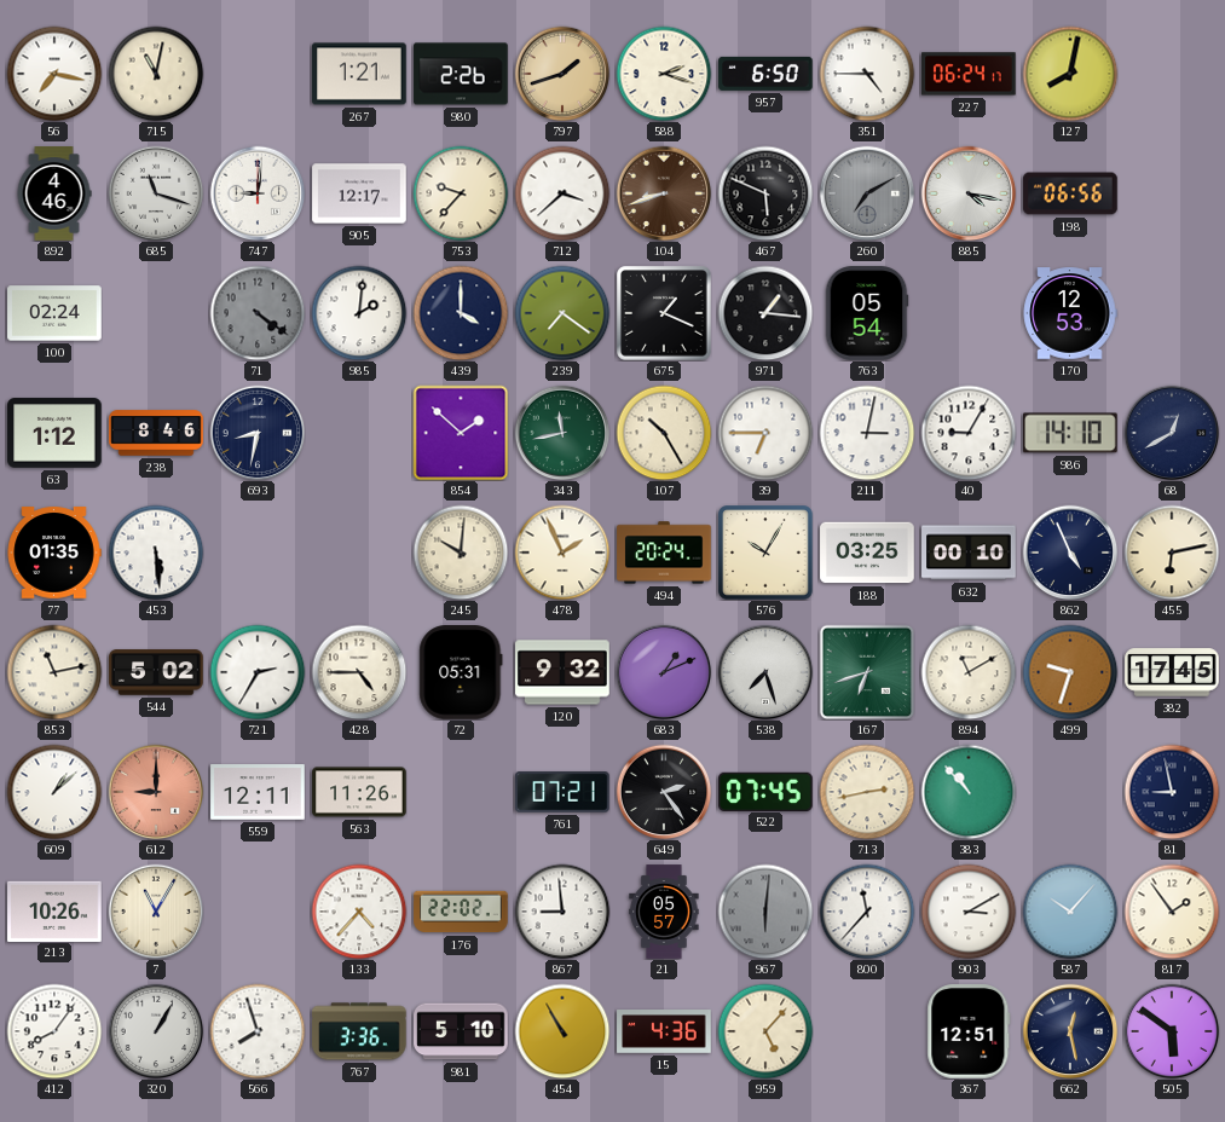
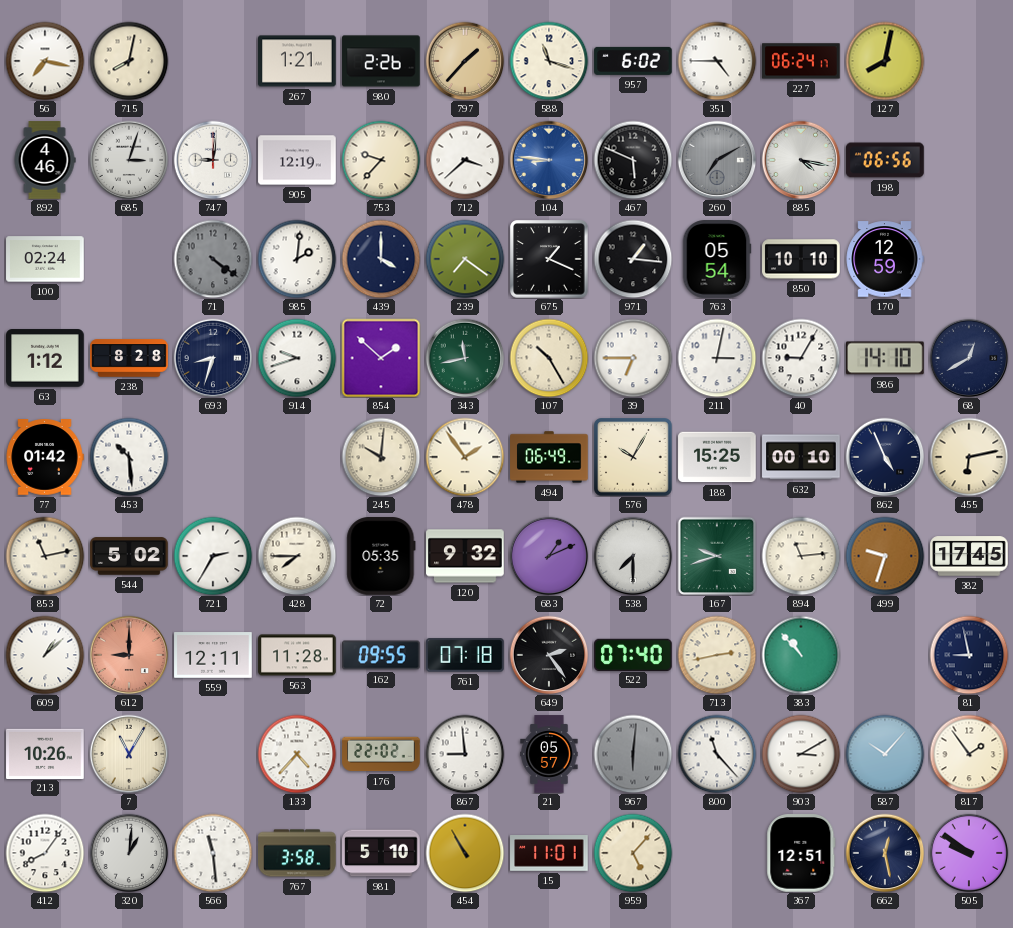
715: 11:02 -> 8:02 (129, 61)
797: 1:42 -> 1:37 (465, 61)
588: 2:18 -> 11:18 (549, 61)
957: 6:50 -> 6:02 (633, 61)
685: 11:18 -> 3:03 (129, 160)
905: 12:17 -> 12:19 (297, 160)
104: 8:42 -> 8:46 (549, 160)
104 dial: brown -> blue (549, 160)
850: none -> 10:10 (801, 259)
170: 12:53 -> 12:59 (885, 259)
238: 8:46 -> 8:28 (129, 358)
693: 8:32 -> 8:33 (213, 358)
914: none -> 9:42 (297, 358)
77: 01:35 -> 01:42 (45, 457)
453: 5:29 -> 10:29 (129, 457)
478: 1:56 -> 1:54 (465, 457)
494: 20:24 -> 06:49 (549, 457)
188: 03:25 -> 15:25 (717, 457)
428: 4:45 -> 7:45 (297, 556)
72: 05:31 -> 05:35 (381, 556)
538: 7:27 -> 7:30 (633, 556)
167: 6:42 -> 9:42 (717, 556)
894: 11:10 -> 11:14 (801, 556)
563: 11:26 -> 11:28 (297, 655)
162: none -> 09:55 (381, 655)
761: 07:21 -> 07:18 (465, 655)
522: 07:45 -> 07:40 (633, 654)
800: 11:37 -> 11:23 (717, 754)
320: 1:05 -> 1:01 (129, 853)
566: 7:57 -> 11:29 (213, 853)
767: 3:36 -> 3:58 (297, 853)
15: 4:36 -> 11:01 (549, 854)
505: 5:51 -> 9:51 (969, 853)
